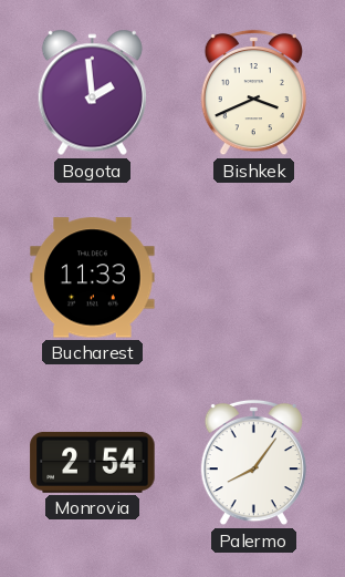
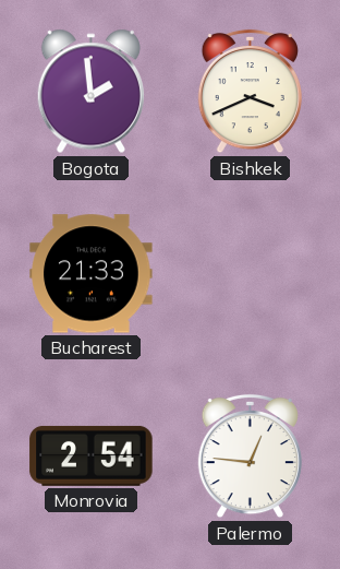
Bucharest: 11:33 -> 21:33 (92, 274)
Palermo: 8:06 -> 12:46 (250, 457)
